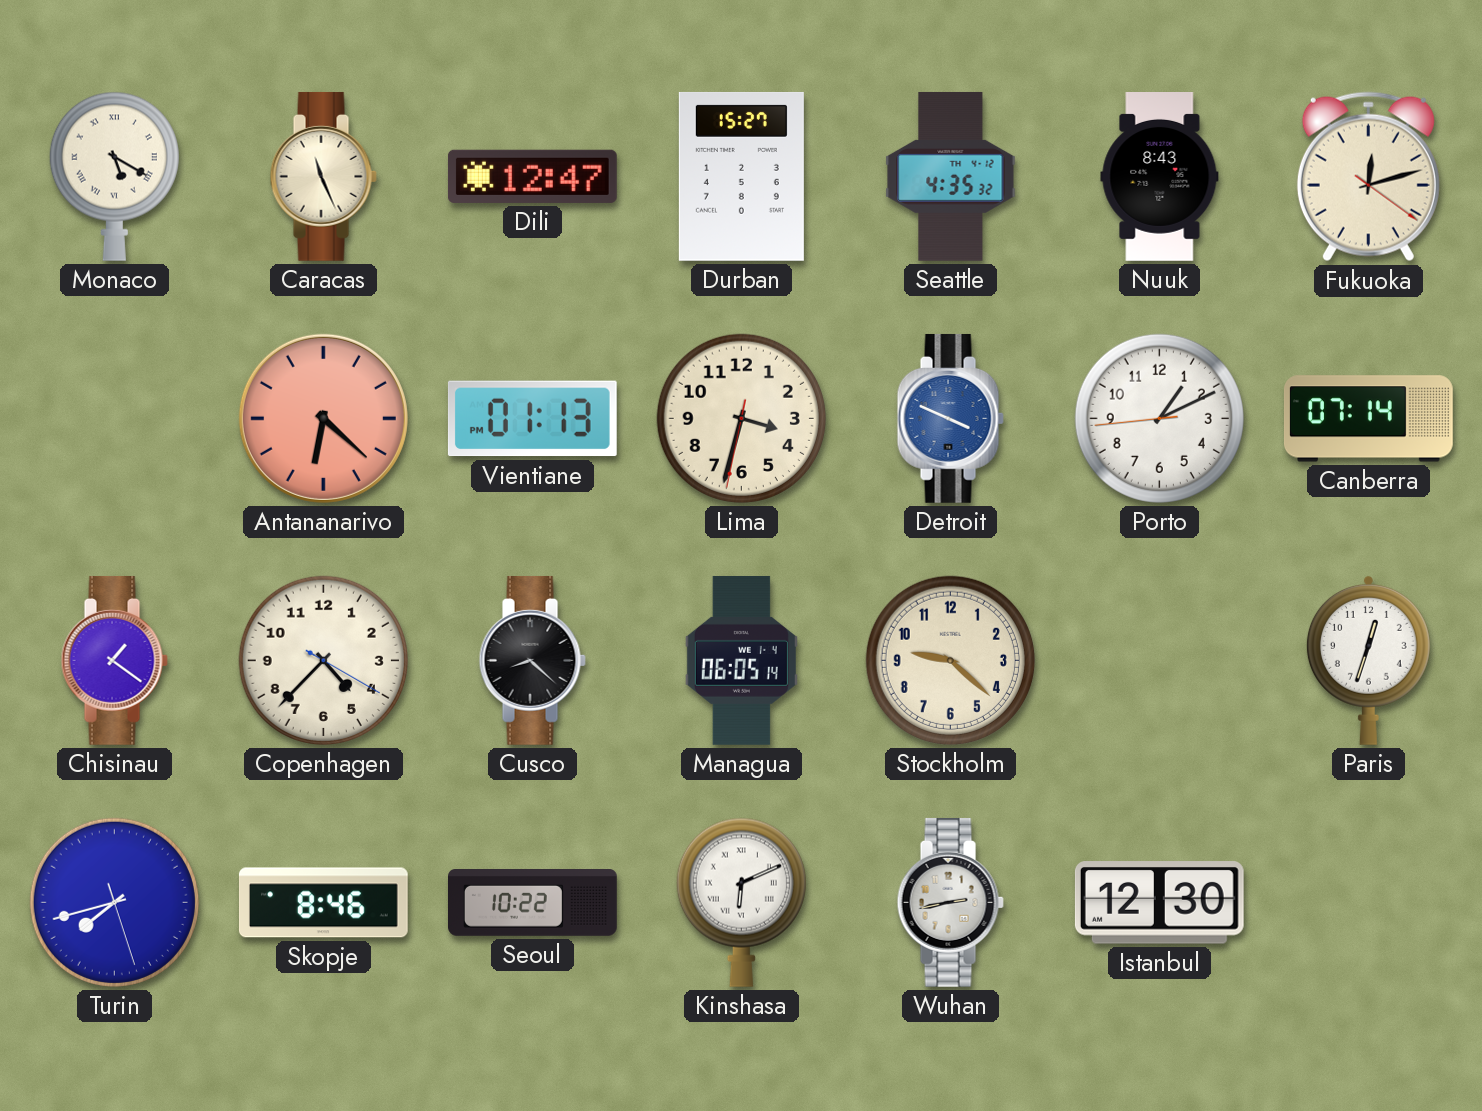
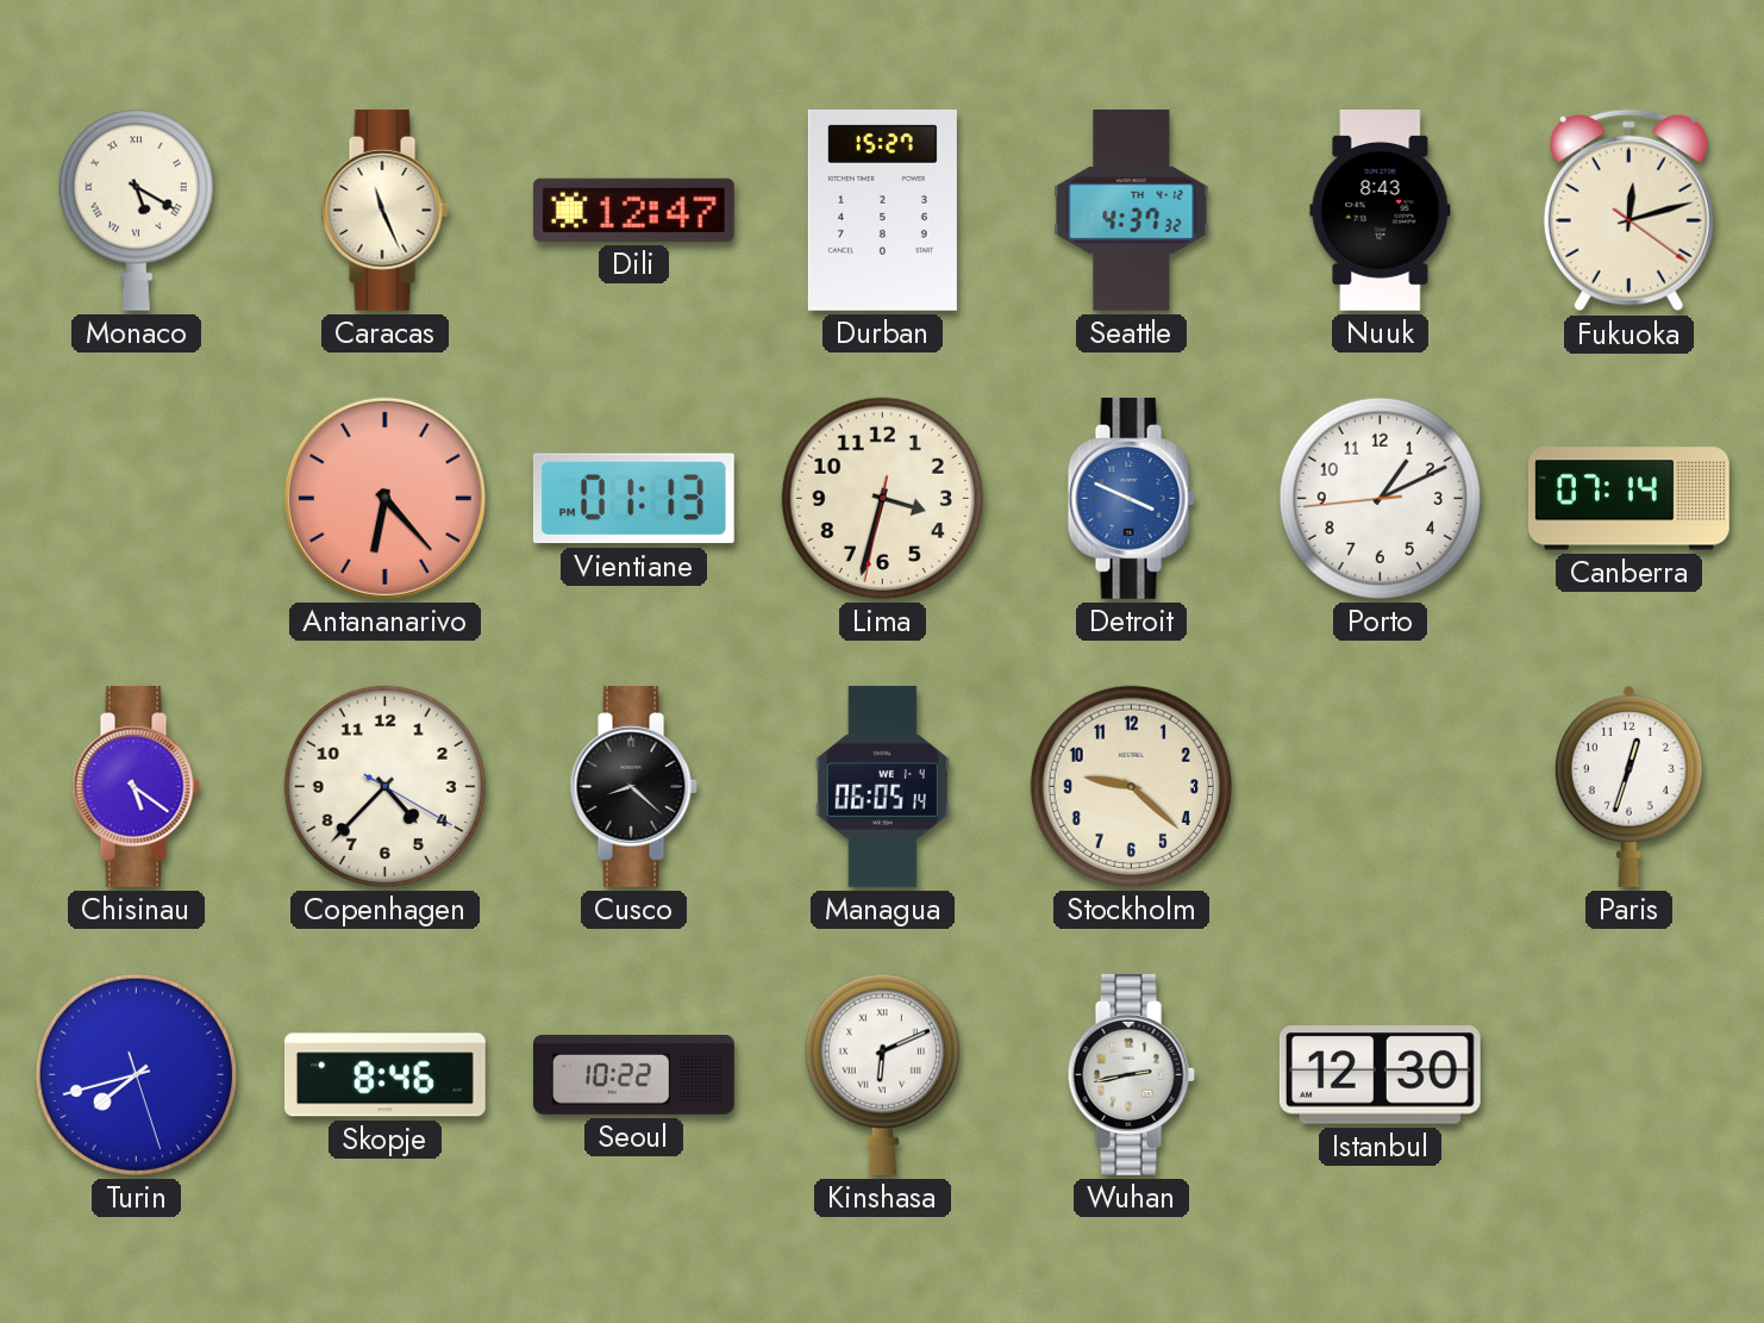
Seattle: 4:35 -> 4:37 (1132, 210)
Antananarivo: 6:22 -> 6:23 (384, 498)
Chisinau: 1:21 -> 5:21 (136, 786)
